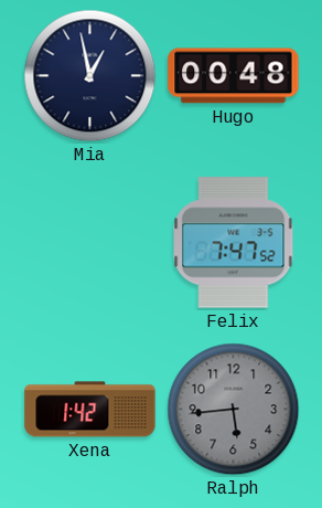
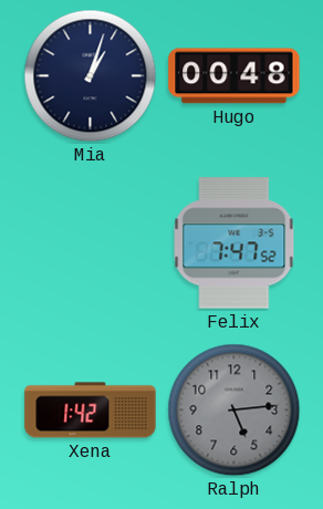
Mia: 12:58 -> 1:03 (91, 76)
Ralph: 5:44 -> 5:14 (235, 411)
